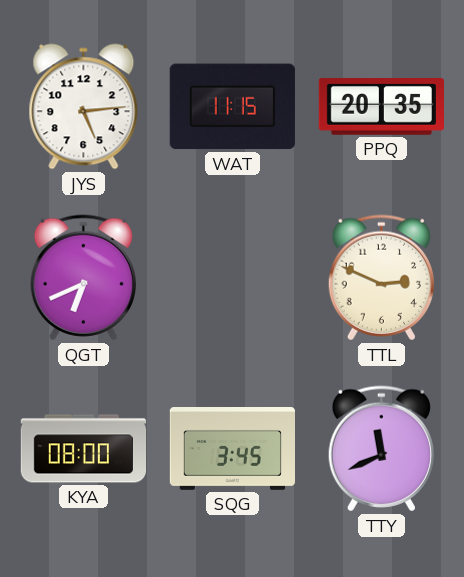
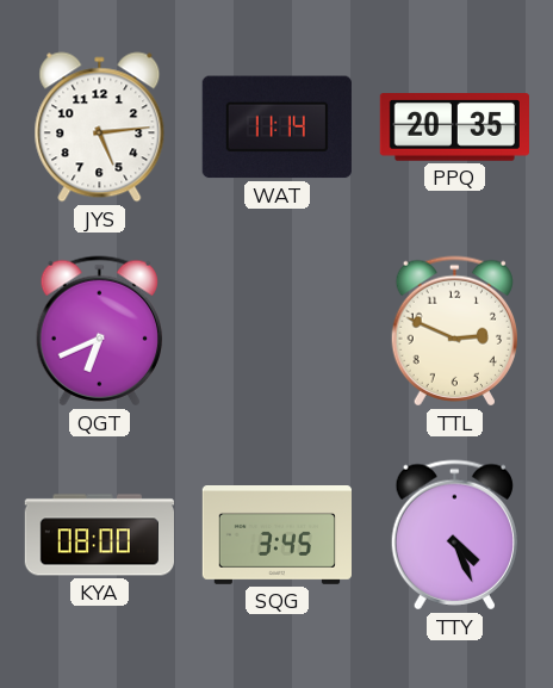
WAT: 11:15 -> 11:14 (276, 128)
TTY: 11:41 -> 4:26 (454, 535)
